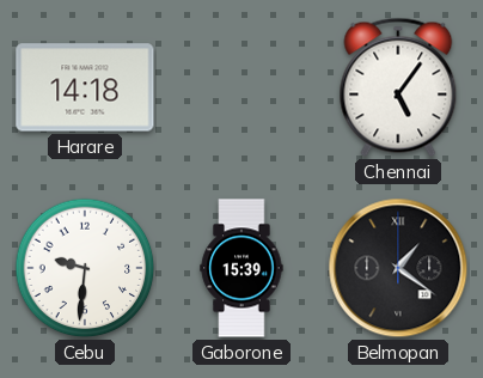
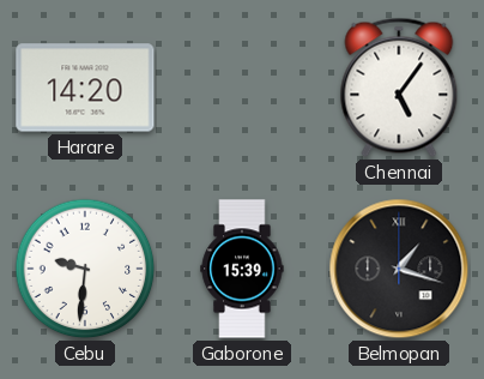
Harare: 14:18 -> 14:20 (85, 88)
Belmopan: 1:21 -> 1:18 (399, 269)
